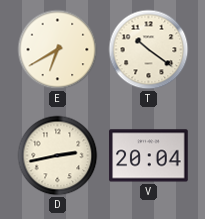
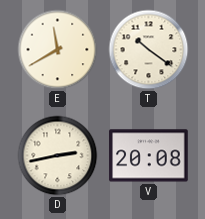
E: 6:40 -> 11:40 (58, 50)
V: 20:04 -> 20:08 (149, 156)
